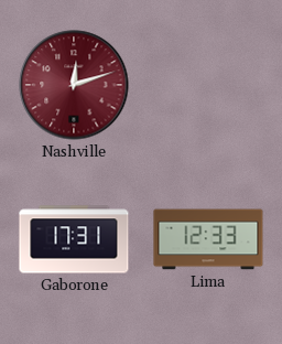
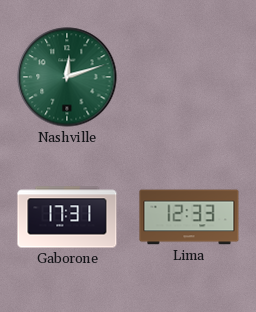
Nashville dial: burgundy -> green (67, 77)
